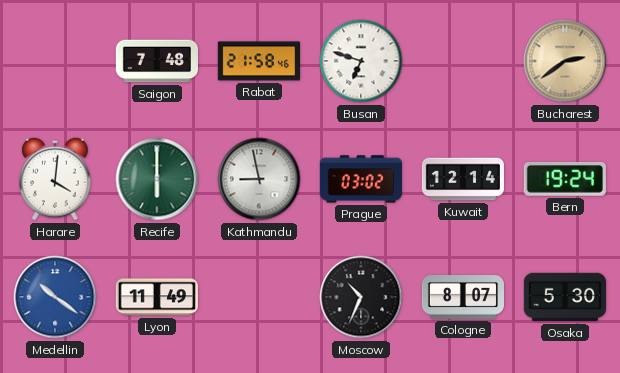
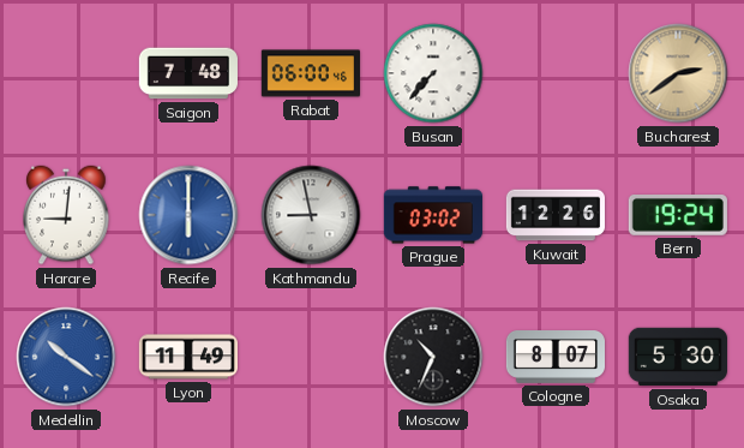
Rabat: 21:58 -> 06:00 (310, 73)
Busan: 6:48 -> 7:37 (433, 73)
Harare: 4:01 -> 9:01 (66, 215)
Recife dial: green -> blue (188, 215)
Kuwait: 12:14 -> 12:26 (554, 215)
